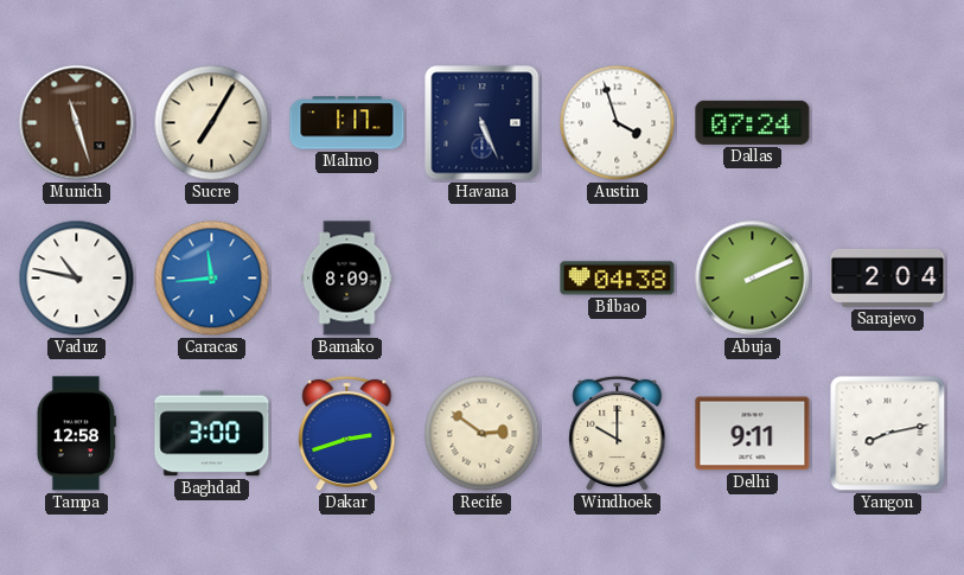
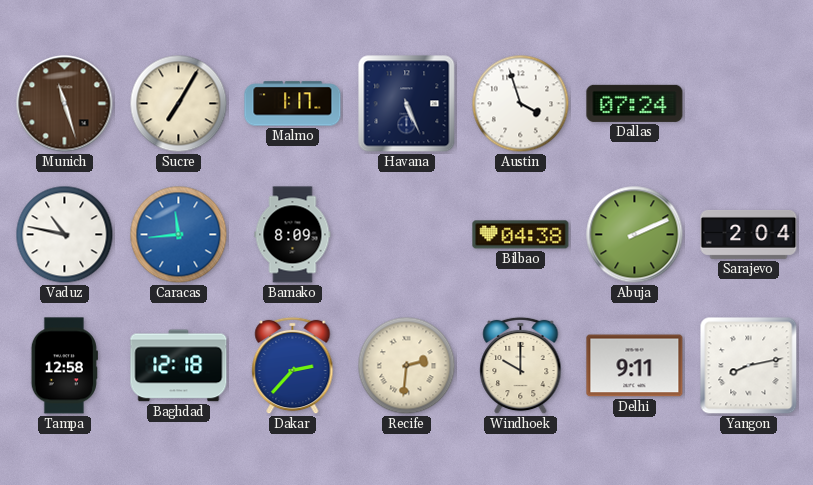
Baghdad: 3:00 -> 12:18 (179, 366)
Dakar: 2:42 -> 2:37 (293, 366)
Recife: 2:51 -> 2:31 (407, 366)
